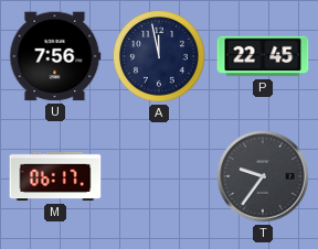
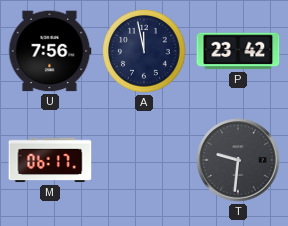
P: 22:45 -> 23:42 (238, 51)
T: 9:36 -> 9:31 (238, 160)
